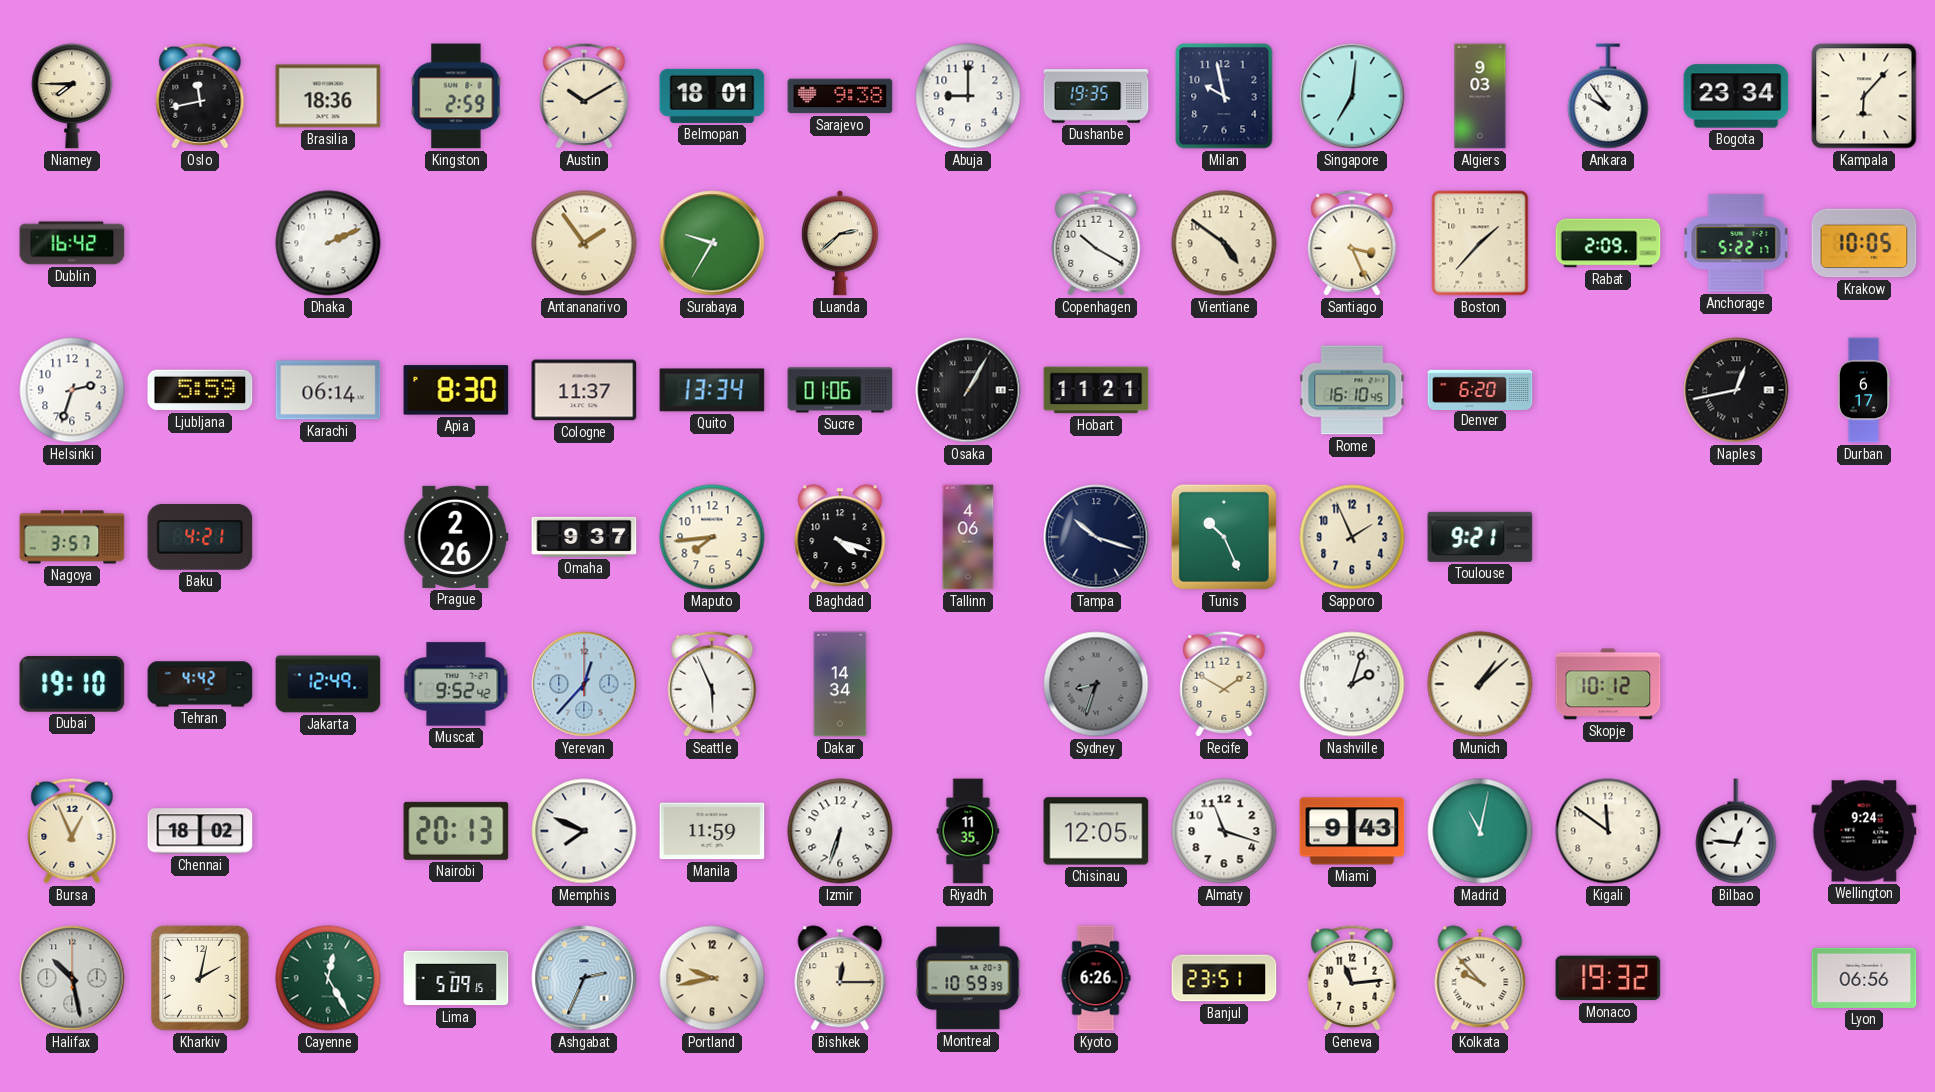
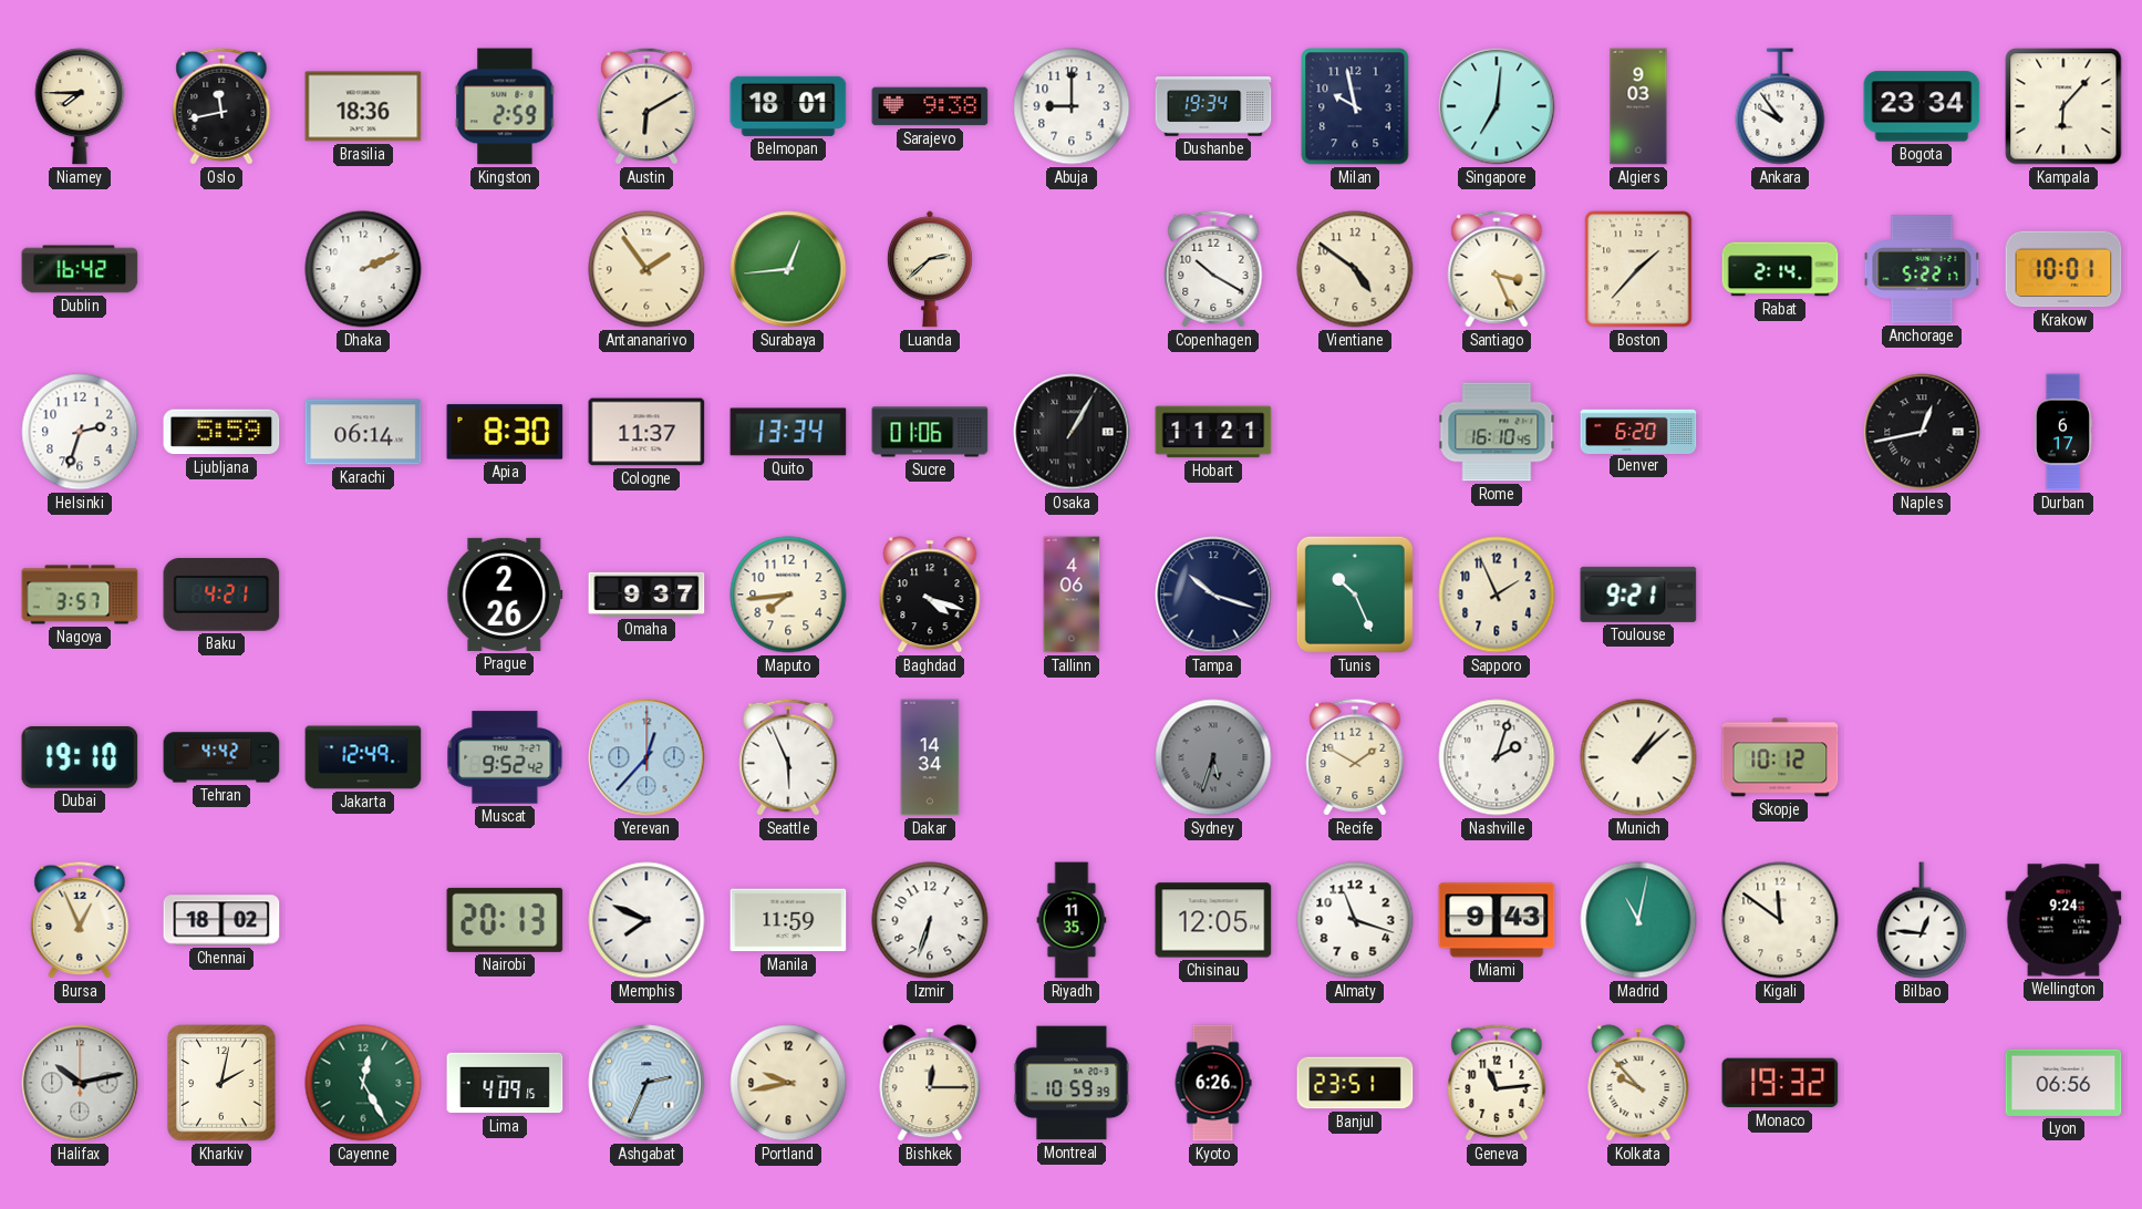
Austin: 10:10 -> 6:10 (646, 106)
Dushanbe: 19:35 -> 19:34 (1213, 106)
Surabaya: 9:35 -> 12:44 (788, 269)
Rabat: 2:09 -> 2:14 (1780, 269)
Krakow: 10:05 -> 10:01 (2063, 269)
Sydney: 8:33 -> 5:33 (1213, 757)
Halifax: 10:28 -> 10:13 (80, 1083)
Lima: 5:09 -> 4:09 (505, 1083)
